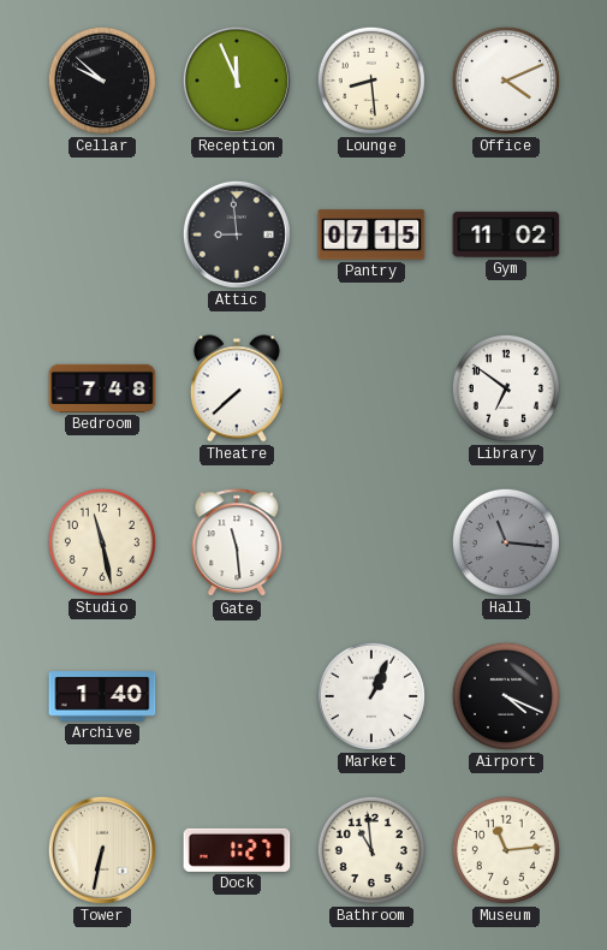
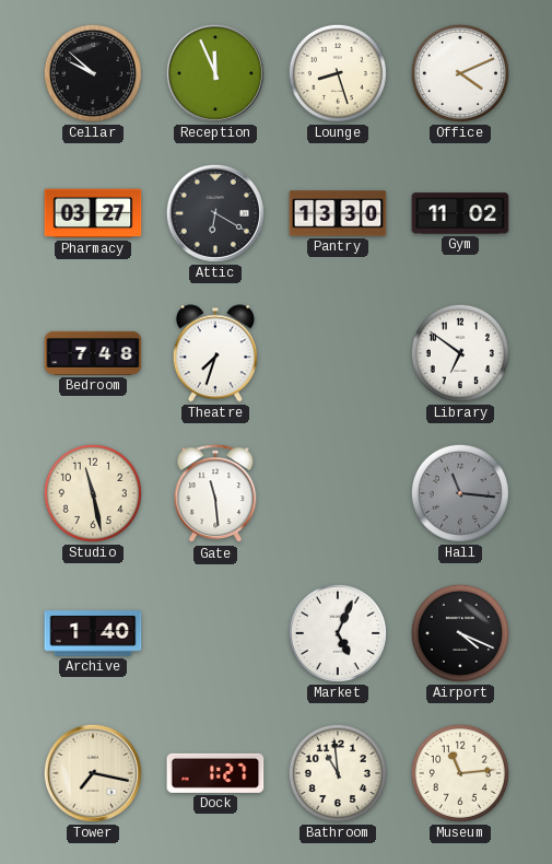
Lounge: 8:29 -> 8:27 (338, 73)
Pharmacy: none -> 03:27 (93, 213)
Attic: 8:59 -> 6:20 (215, 213)
Pantry: 07:15 -> 13:30 (338, 213)
Theatre: 7:38 -> 7:33 (215, 353)
Market: 1:04 -> 5:04 (338, 633)
Tower: 6:32 -> 7:17 (93, 773)
